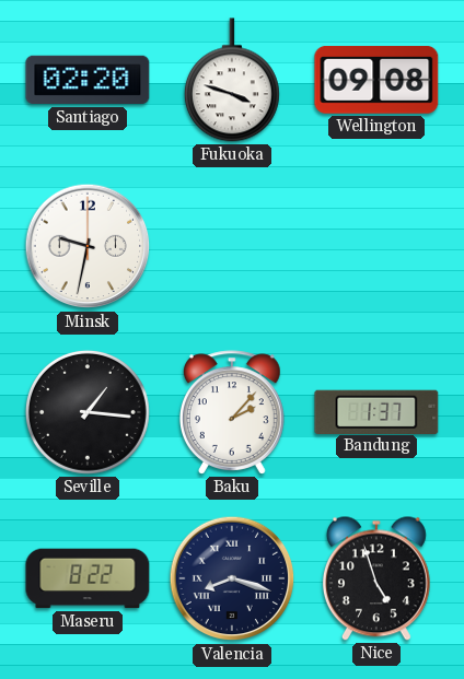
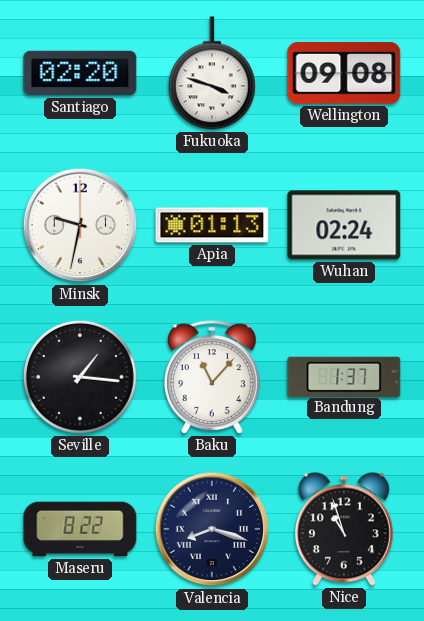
Apia: none -> 01:13 (212, 225)
Wuhan: none -> 02:24 (344, 225)
Baku: 2:07 -> 11:07 (212, 377)
Nice: 4:57 -> 10:57 (344, 529)
